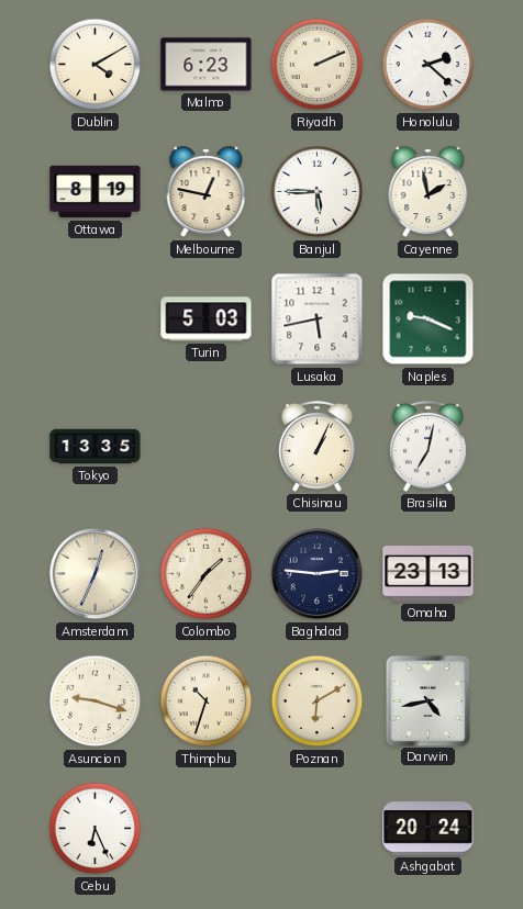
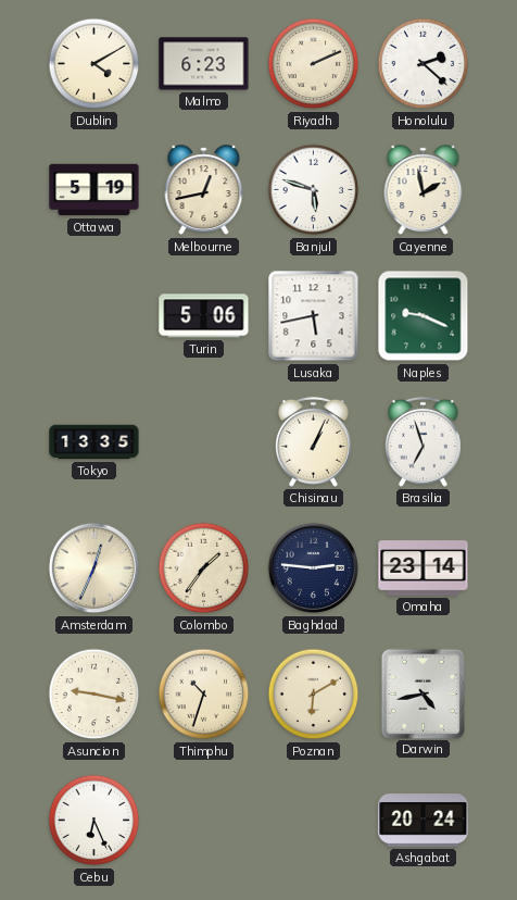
Ottawa: 8:19 -> 5:19 (94, 190)
Melbourne: 12:47 -> 12:43 (204, 190)
Banjul: 5:45 -> 5:48 (314, 190)
Turin: 5:03 -> 5:06 (204, 316)
Brasilia: 7:02 -> 6:57 (423, 441)
Omaha: 23:13 -> 23:14 (424, 568)
Asuncion: 9:18 -> 9:17 (94, 695)
